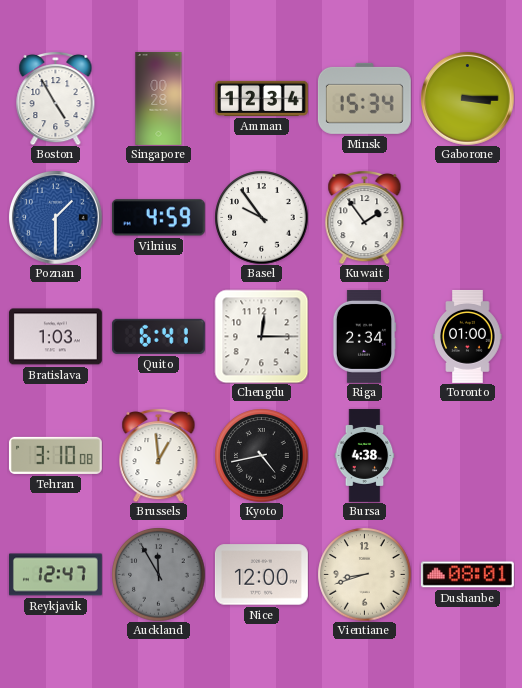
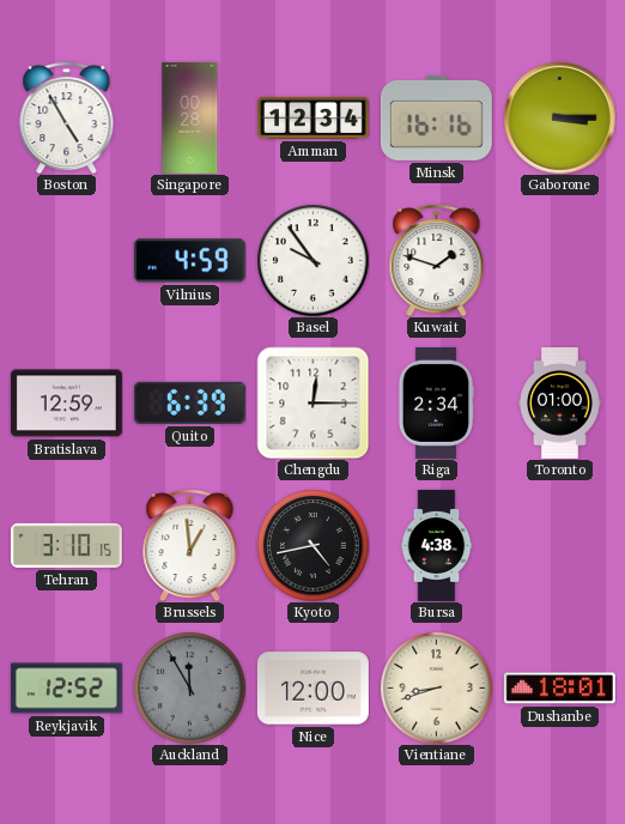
Minsk: 15:34 -> 16:16 (436, 117)
Poznan: 1:30 -> none (55, 217)
Kuwait: 1:54 -> 1:48 (437, 260)
Bratislava: 1:03 -> 12:59 (66, 404)
Quito: 6:41 -> 6:39 (189, 402)
Tehran: 3:10:08 -> 3:10:15 (66, 545)
Reykjavik: 12:47 -> 12:52 (66, 689)
Dushanbe: 08:01 -> 18:01 (559, 689)
